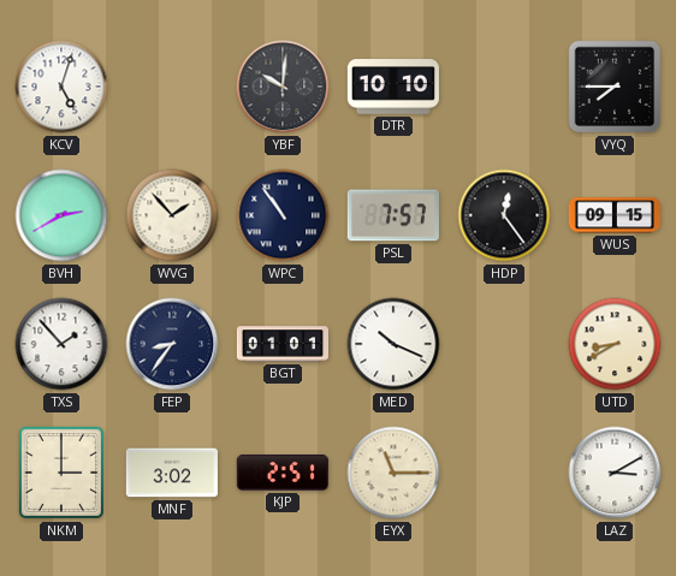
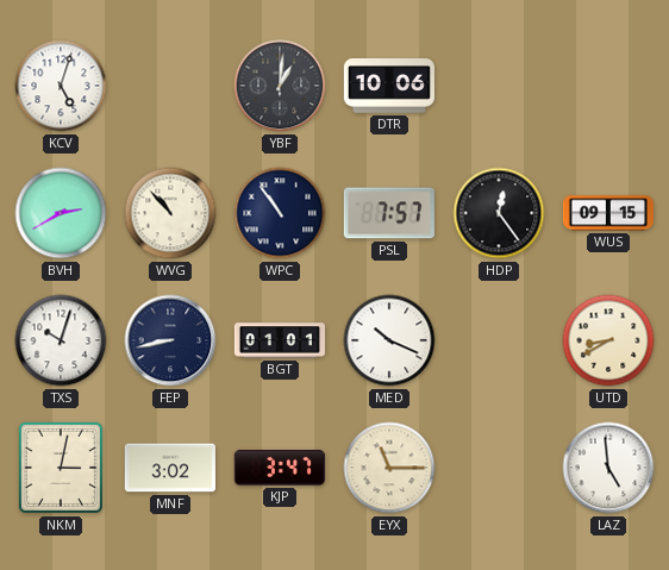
YBF: 10:01 -> 1:01 (280, 86)
DTR: 10:10 -> 10:06 (389, 86)
VYQ: 7:45 -> none (615, 87)
WVG: 1:53 -> 10:53 (170, 213)
TXS: 1:53 -> 10:03 (61, 340)
FEP: 8:36 -> 8:43 (170, 340)
NKM: 3:00 -> 3:02 (61, 468)
KJP: 2:51 -> 3:47 (280, 468)
LAZ: 3:10 -> 4:59 (608, 468)
